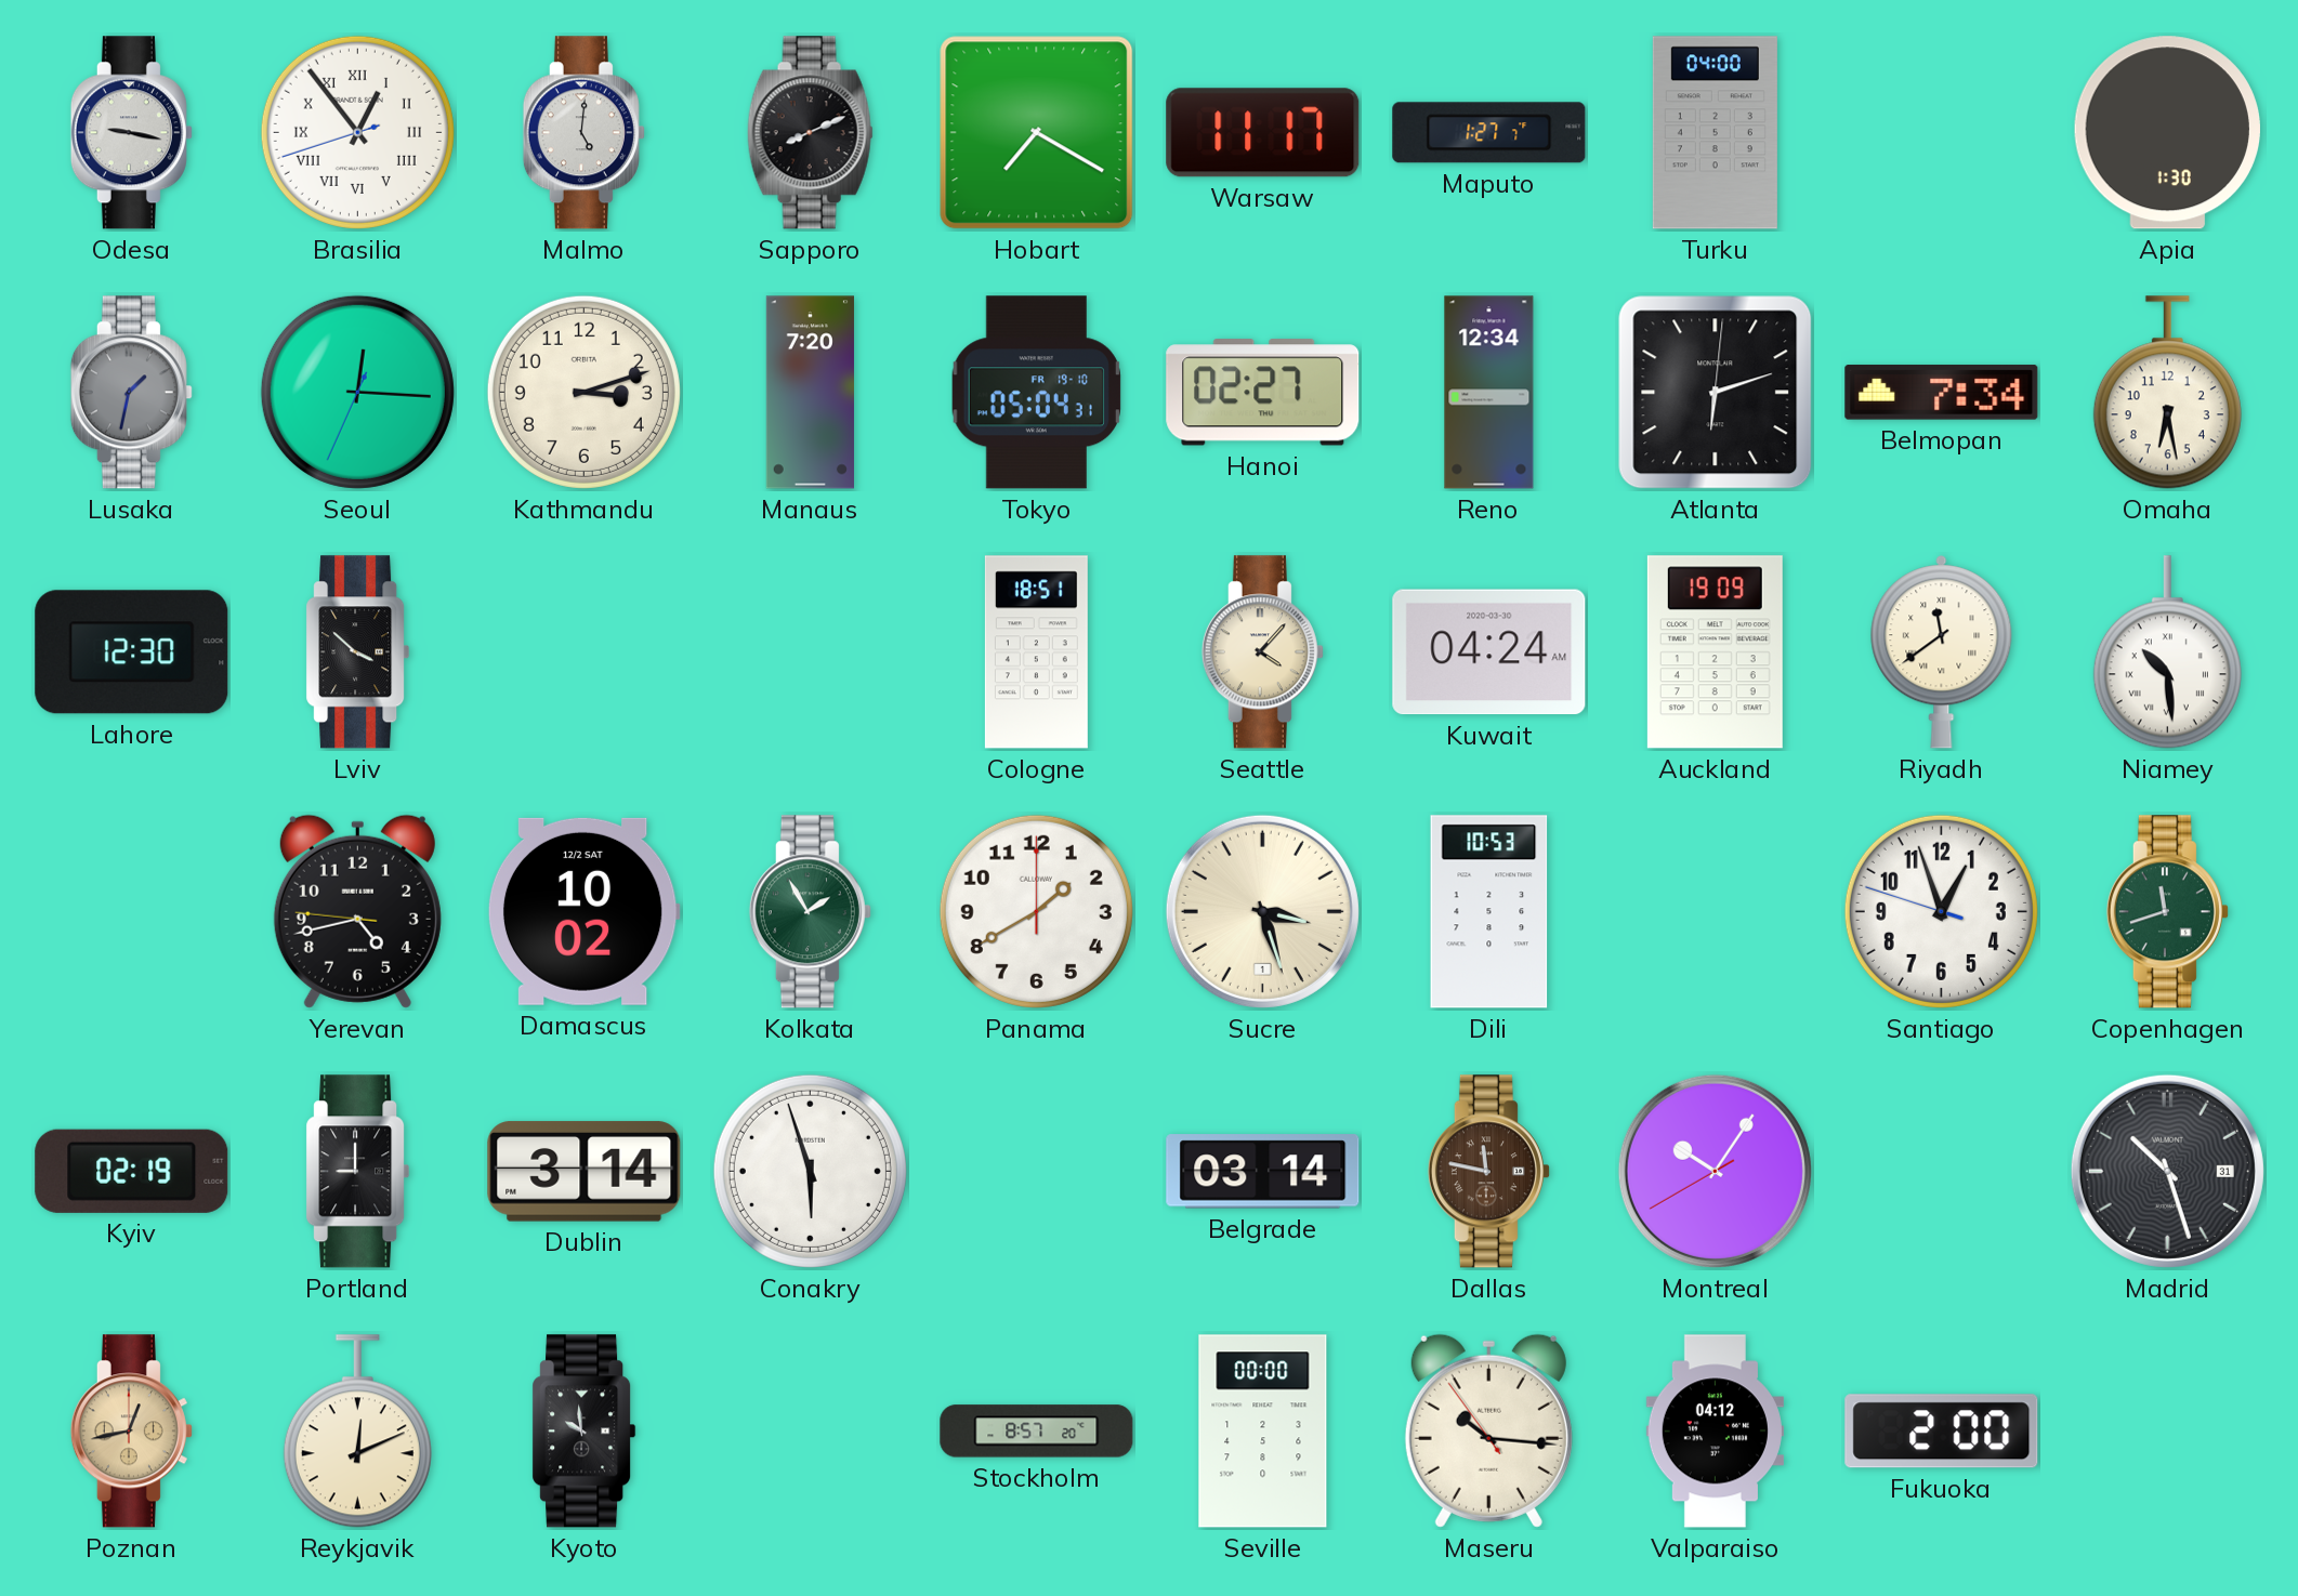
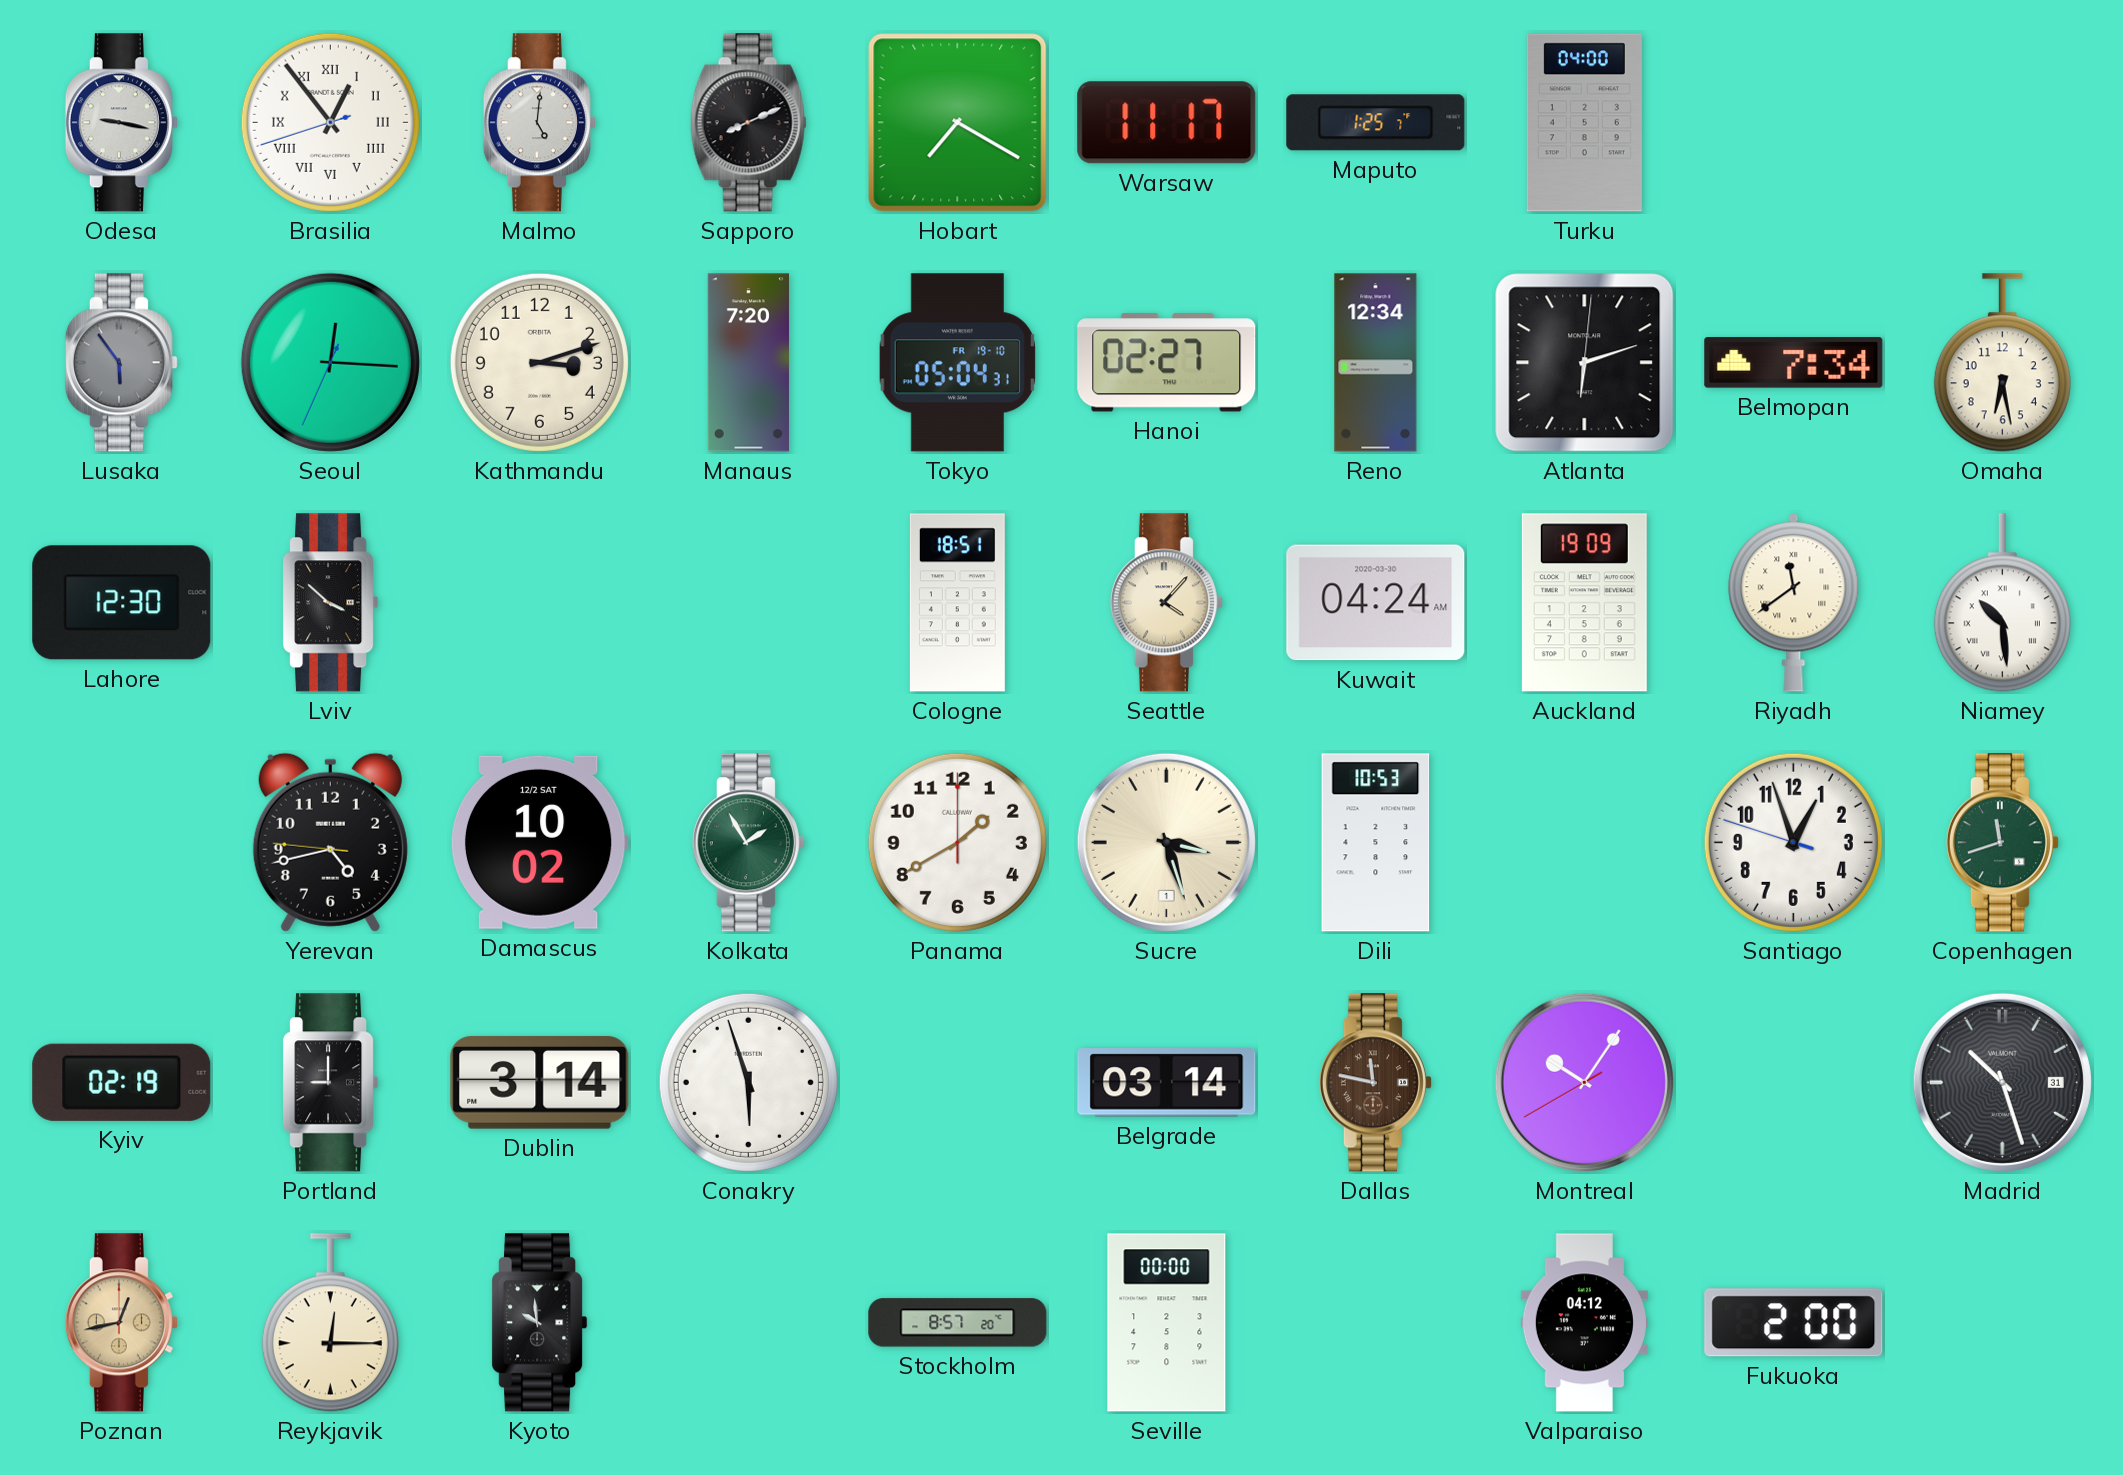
Maputo: 1:27 -> 1:25 (1376, 123)
Apia: 1:30 -> none (2167, 133)
Lusaka: 1:32 -> 5:54 (121, 363)
Reykjavik: 12:11 -> 12:15 (330, 1323)
Maseru: 10:15 -> none (1488, 1430)
